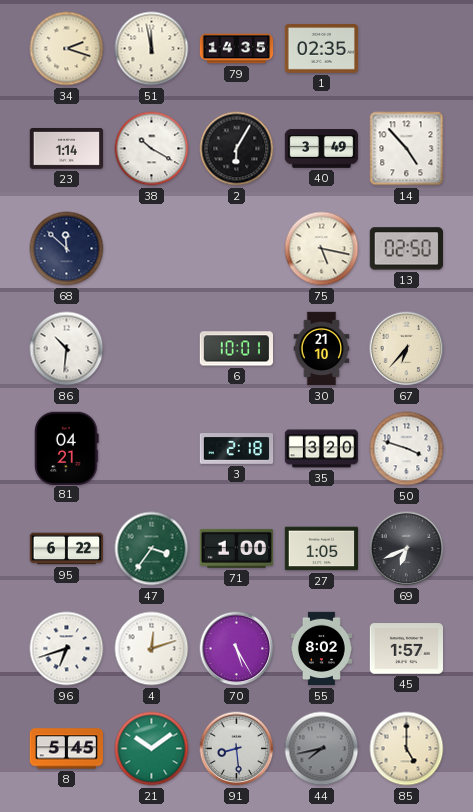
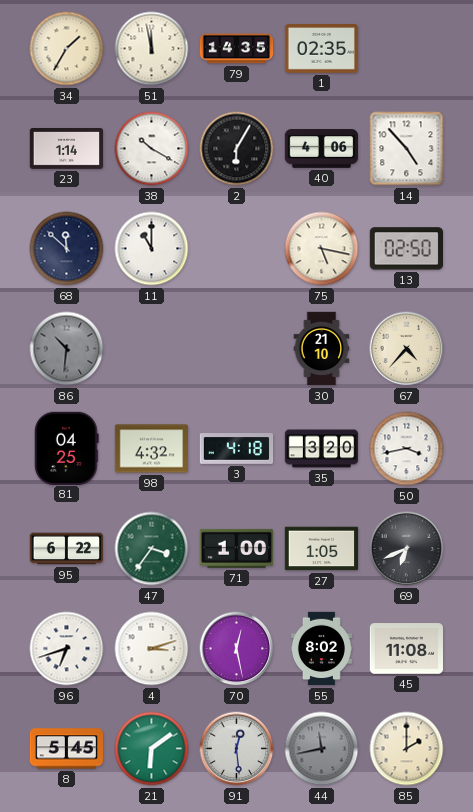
34: 2:18 -> 1:35 (67, 49)
40: 3:49 -> 4:06 (322, 149)
11: none -> 11:00 (152, 249)
86 dial: white -> grey (67, 349)
6: 10:01 -> none (236, 349)
67: 6:37 -> 4:37 (407, 349)
81: 04:21 -> 04:25 (67, 448)
98: none -> 4:32 (152, 449)
3: 2:18 -> 4:18 (237, 449)
50: 3:48 -> 3:43 (407, 449)
4: 12:12 -> 3:12 (152, 649)
70: 5:25 -> 12:28 (237, 649)
45: 1:57 -> 11:08 (407, 649)
21: 10:09 -> 6:09 (152, 749)
91: 8:29 -> 12:29 (237, 749)
44: 7:43 -> 11:43 (322, 749)
85: 5:00 -> 2:00 (407, 749)
